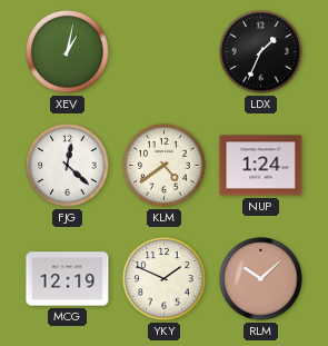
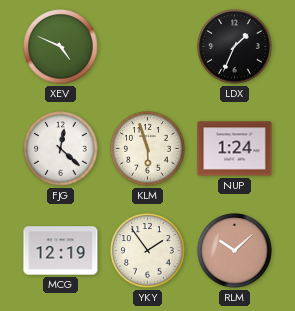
XEV: 1:02 -> 4:49 (61, 47)
KLM: 4:39 -> 5:57 (148, 149)
YKY: 1:49 -> 1:54 (148, 251)
